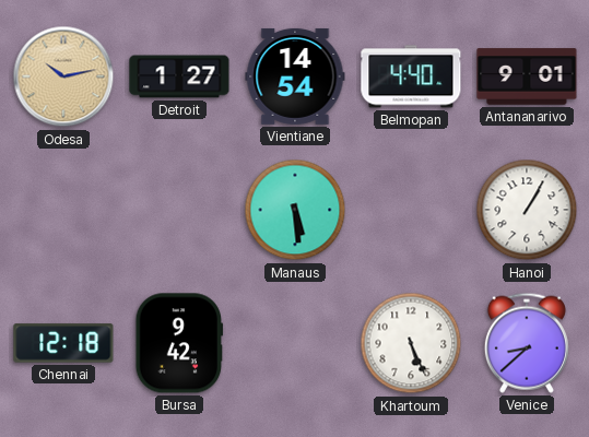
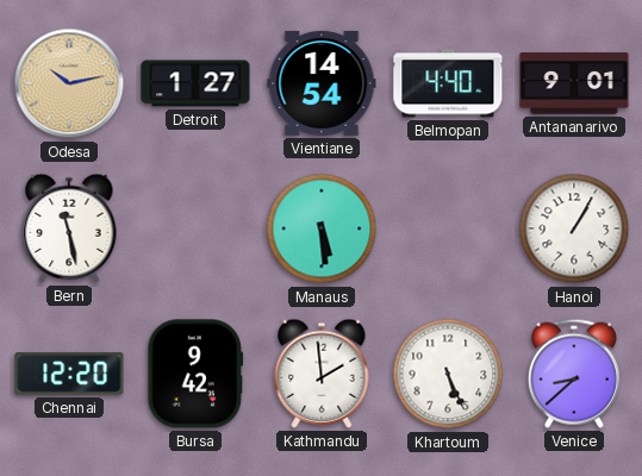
Bern: none -> 11:28 (69, 228)
Chennai: 12:18 -> 12:20 (69, 374)
Kathmandu: none -> 1:59 (322, 374)
